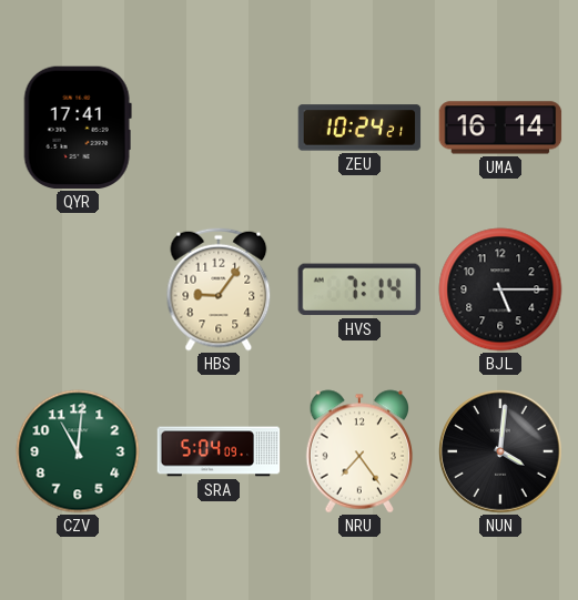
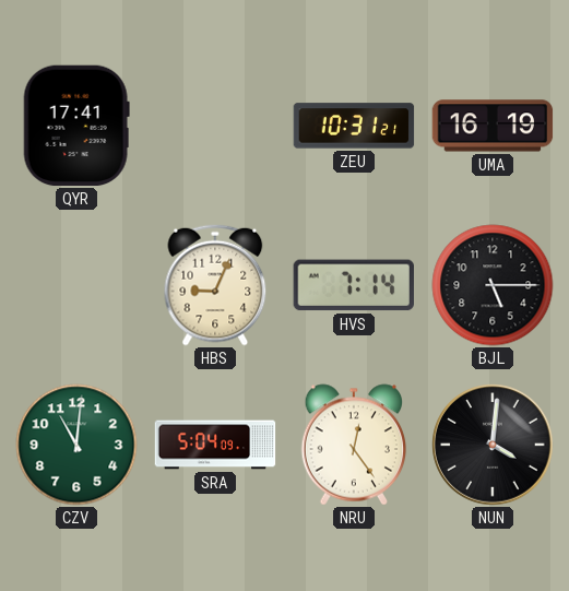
ZEU: 10:24 -> 10:31 (354, 126)
UMA: 16:14 -> 16:19 (493, 126)
HBS: 9:06 -> 9:04 (215, 285)
NRU: 7:24 -> 12:24 (354, 445)
